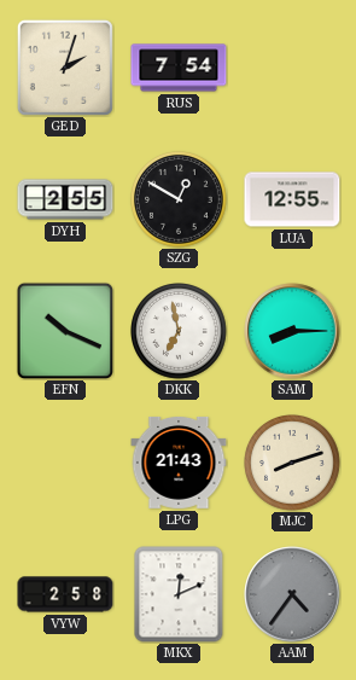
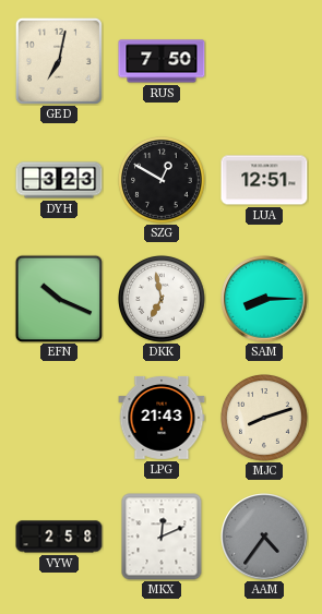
GED: 2:03 -> 7:02 (59, 61)
RUS: 7:54 -> 7:50 (162, 61)
DYH: 2:55 -> 3:23 (59, 180)
LUA: 12:55 -> 12:51 (264, 180)
